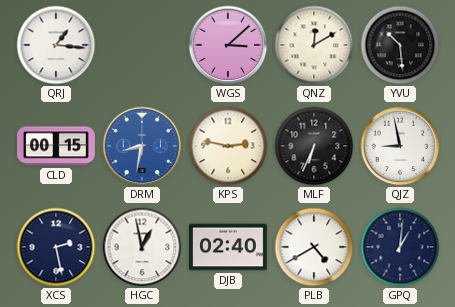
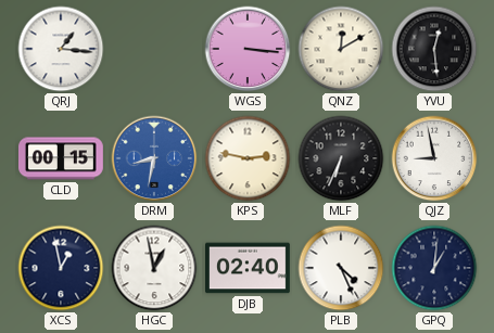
WGS: 3:08 -> 3:16 (248, 49)
YVU: 10:29 -> 12:29 (434, 49)
XCS: 2:28 -> 12:58 (61, 268)
PLB: 4:40 -> 4:26 (341, 268)
